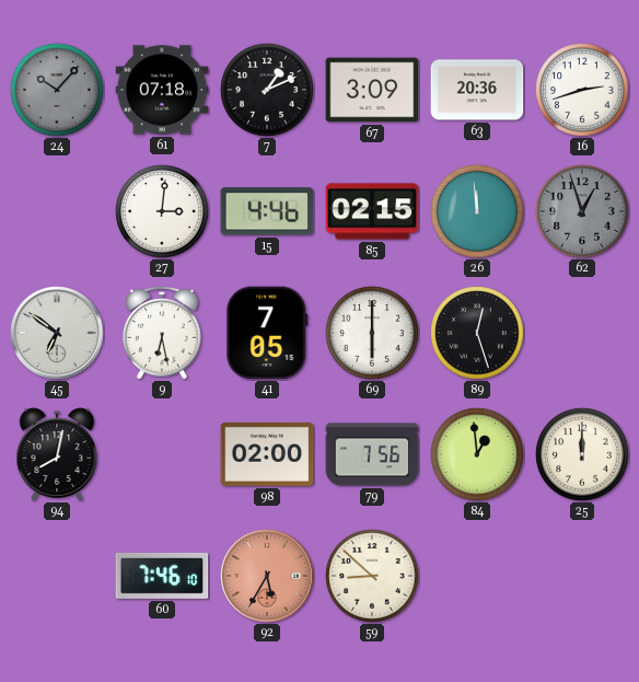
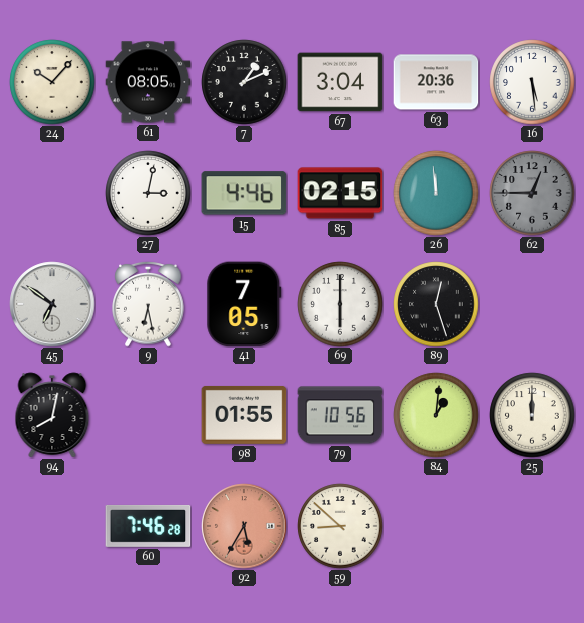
24 dial: grey -> cream (52, 82)
61: 07:18 -> 08:05 (148, 82)
67: 3:09 -> 3:04 (340, 82)
16: 2:42 -> 5:29 (532, 82)
27: 3:01 -> 3:02 (148, 193)
62: 12:57 -> 12:45 (532, 193)
98: 02:00 -> 01:55 (244, 415)
79: 7:56 -> 10:56 (340, 415)
84: 12:59 -> 1:01 (436, 415)
60: 7:46:10 -> 7:46:28 (148, 526)
